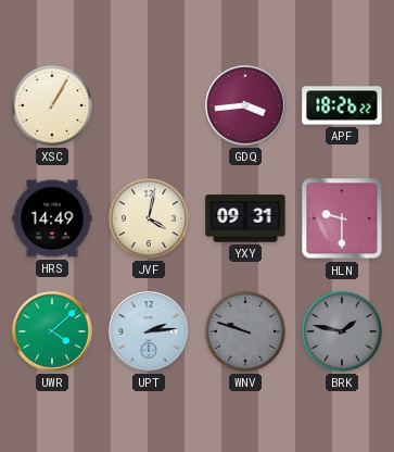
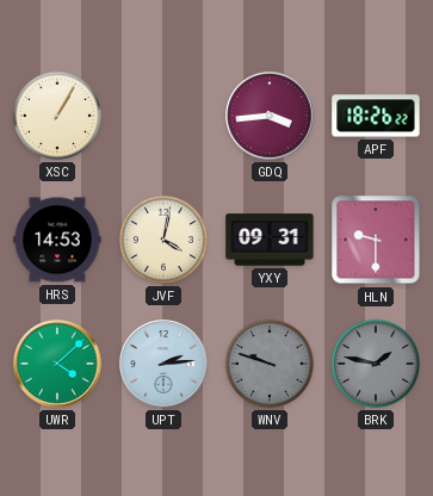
HRS: 14:49 -> 14:53 (57, 240)
